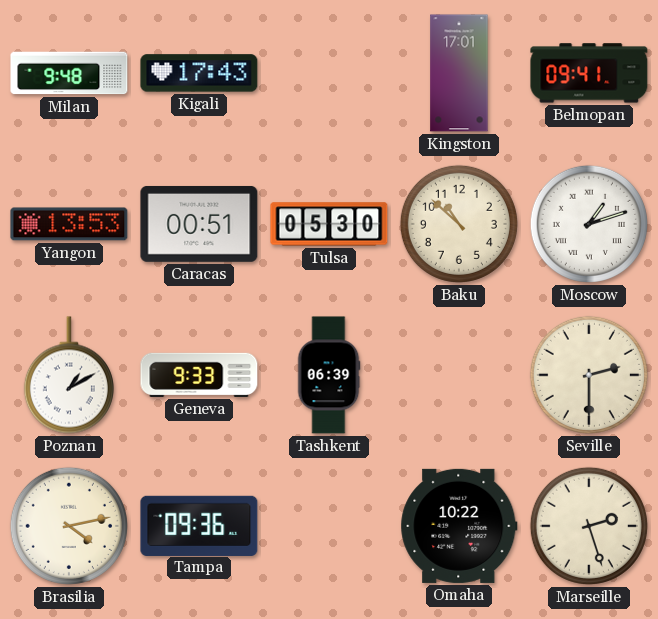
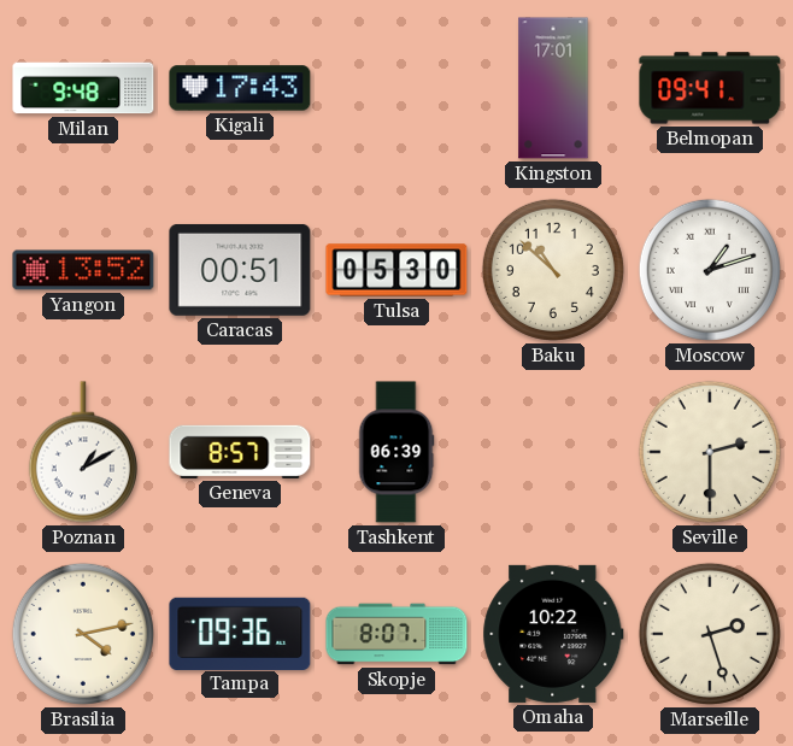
Yangon: 13:53 -> 13:52 (83, 270)
Geneva: 9:33 -> 8:57 (240, 452)
Skopje: none -> 8:07 (397, 634)
